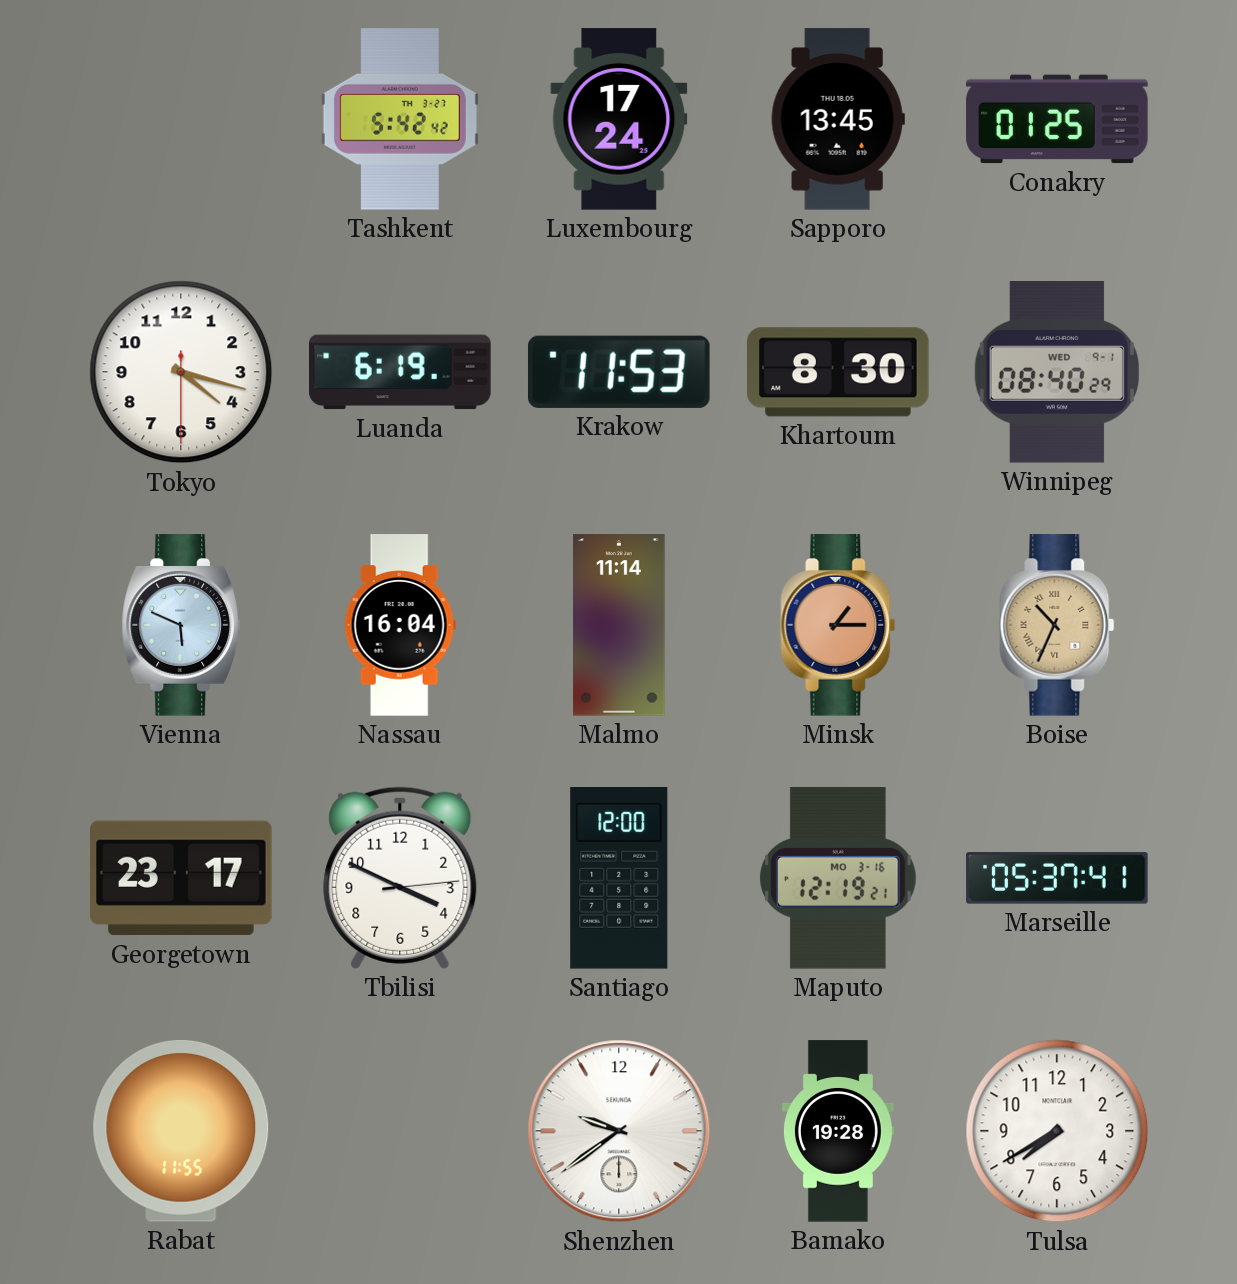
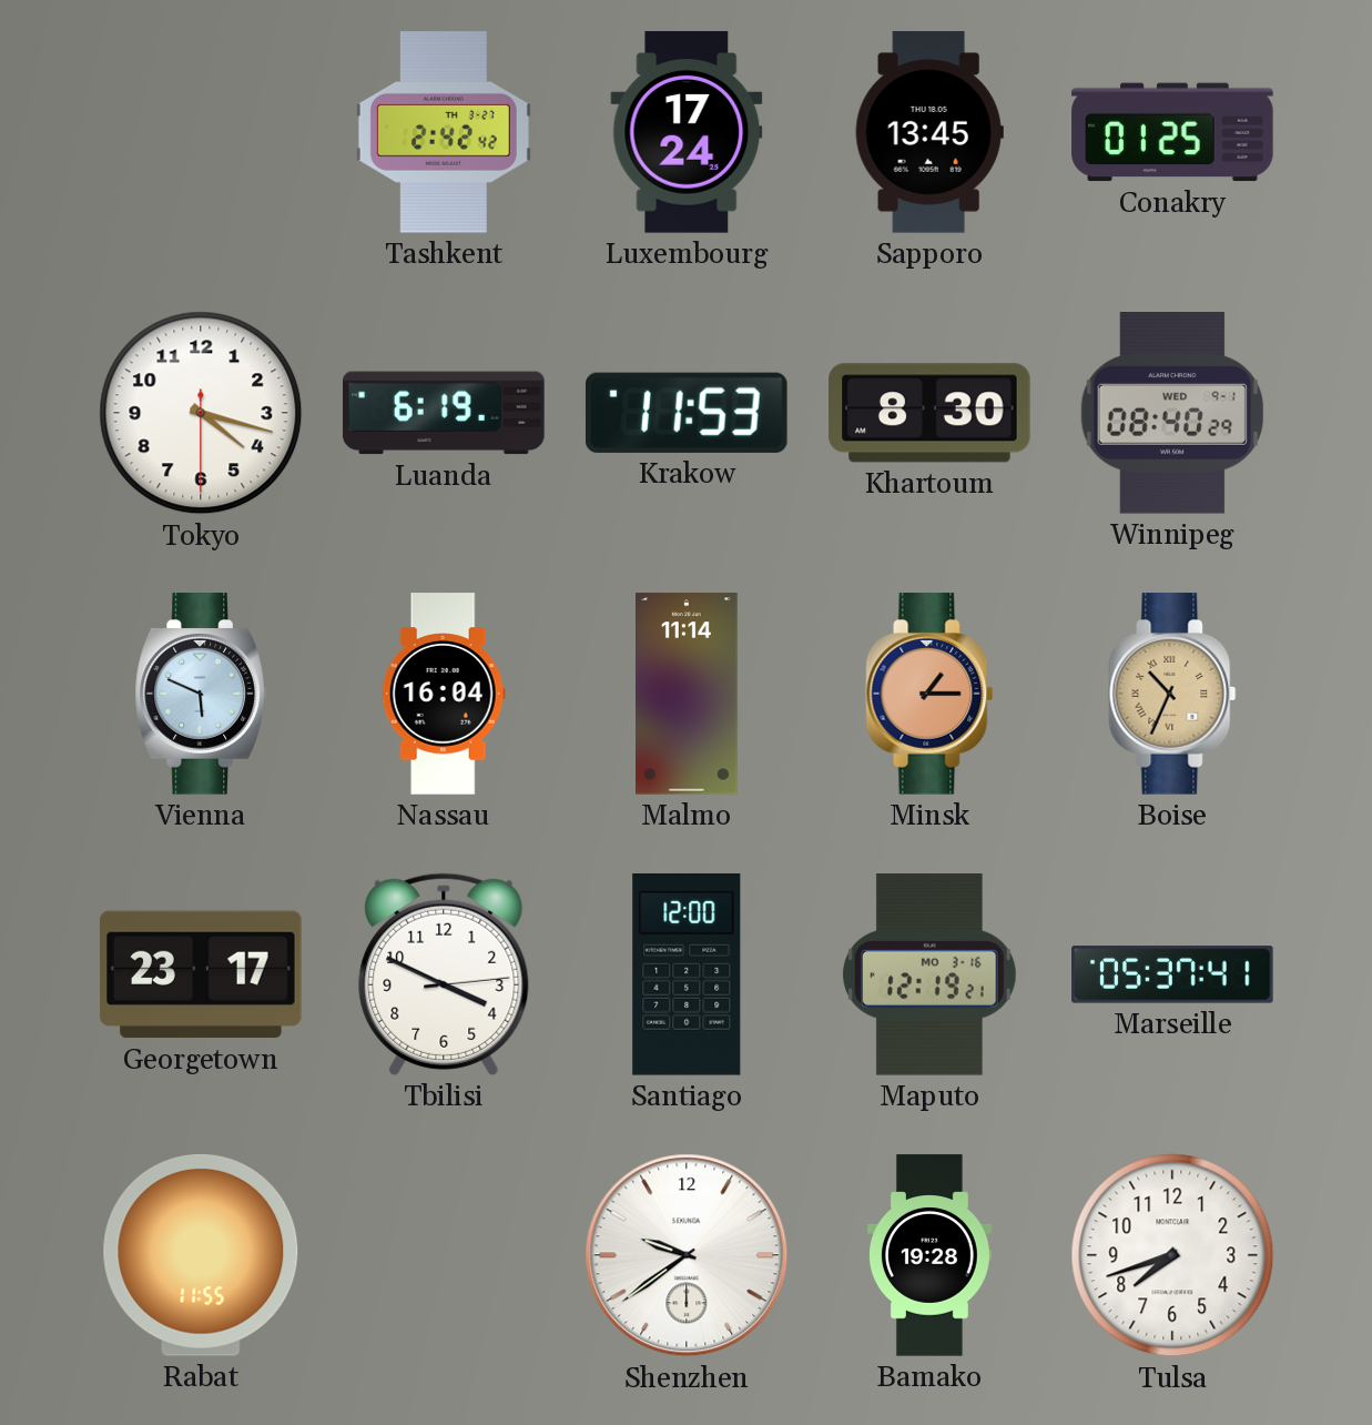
Tashkent: 5:42 -> 2:42 (444, 132)
Tulsa: 7:40 -> 7:42 (1172, 1255)
